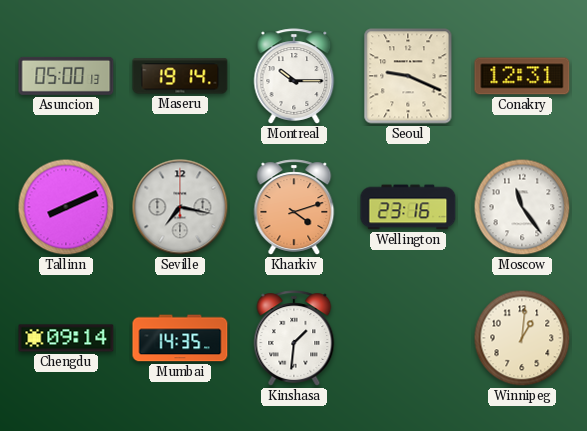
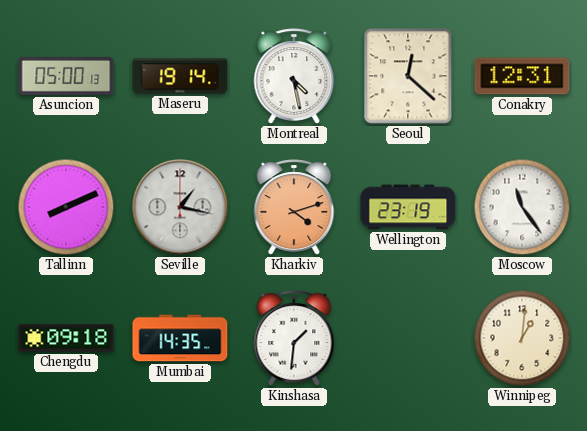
Montreal: 10:15 -> 4:28 (294, 76)
Seoul: 9:19 -> 12:22 (408, 76)
Seville: 7:17 -> 1:17 (180, 207)
Wellington: 23:16 -> 23:19 (408, 207)
Chengdu: 09:14 -> 09:18 (66, 338)
